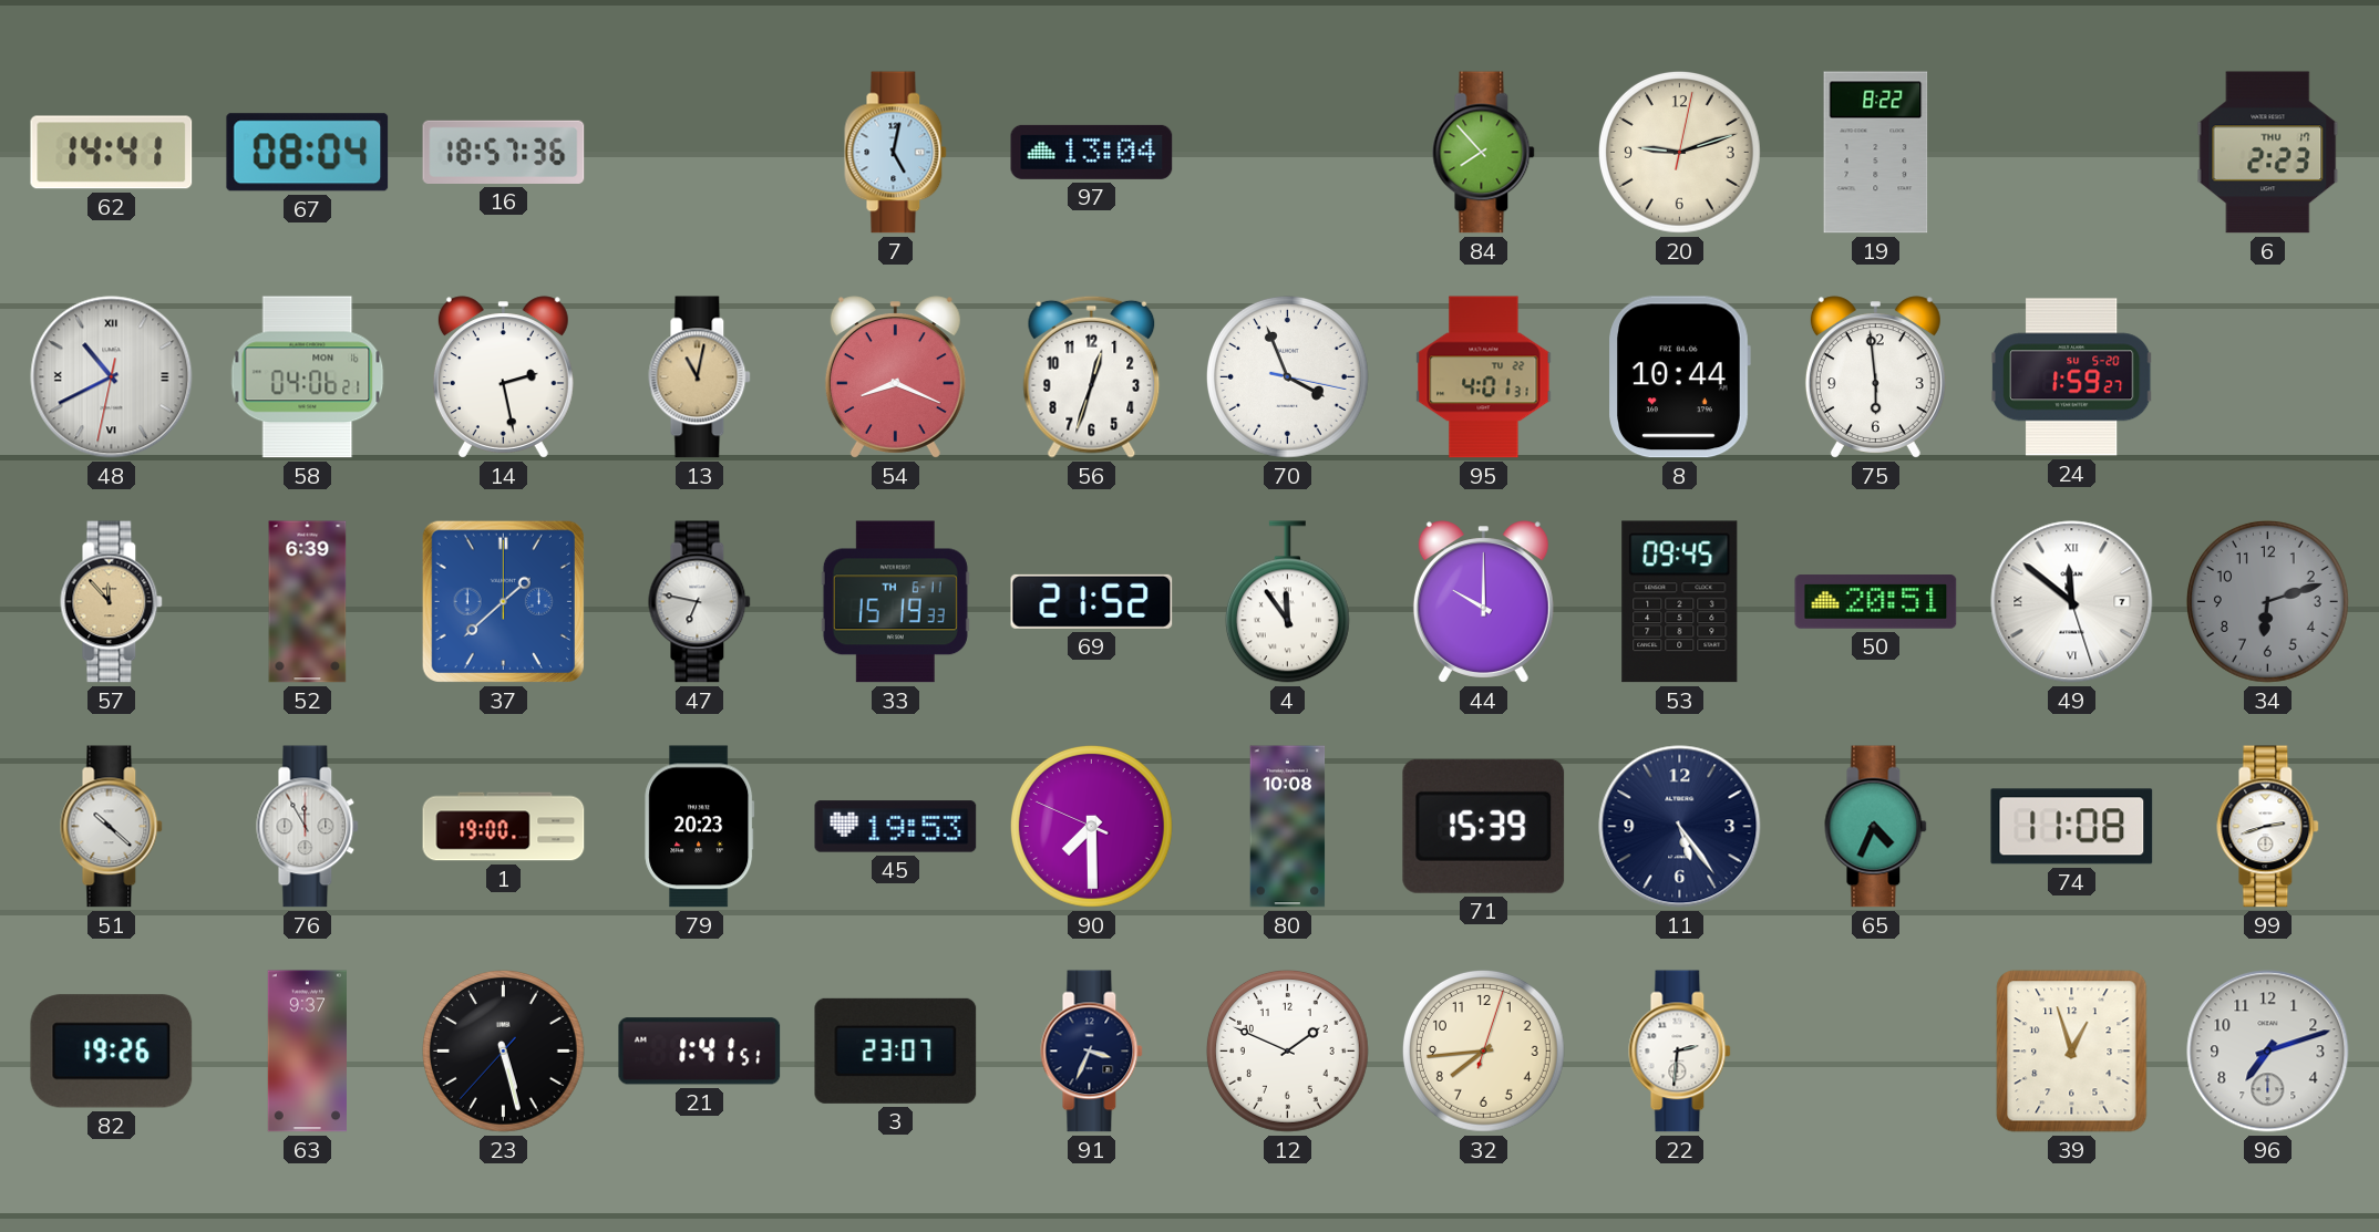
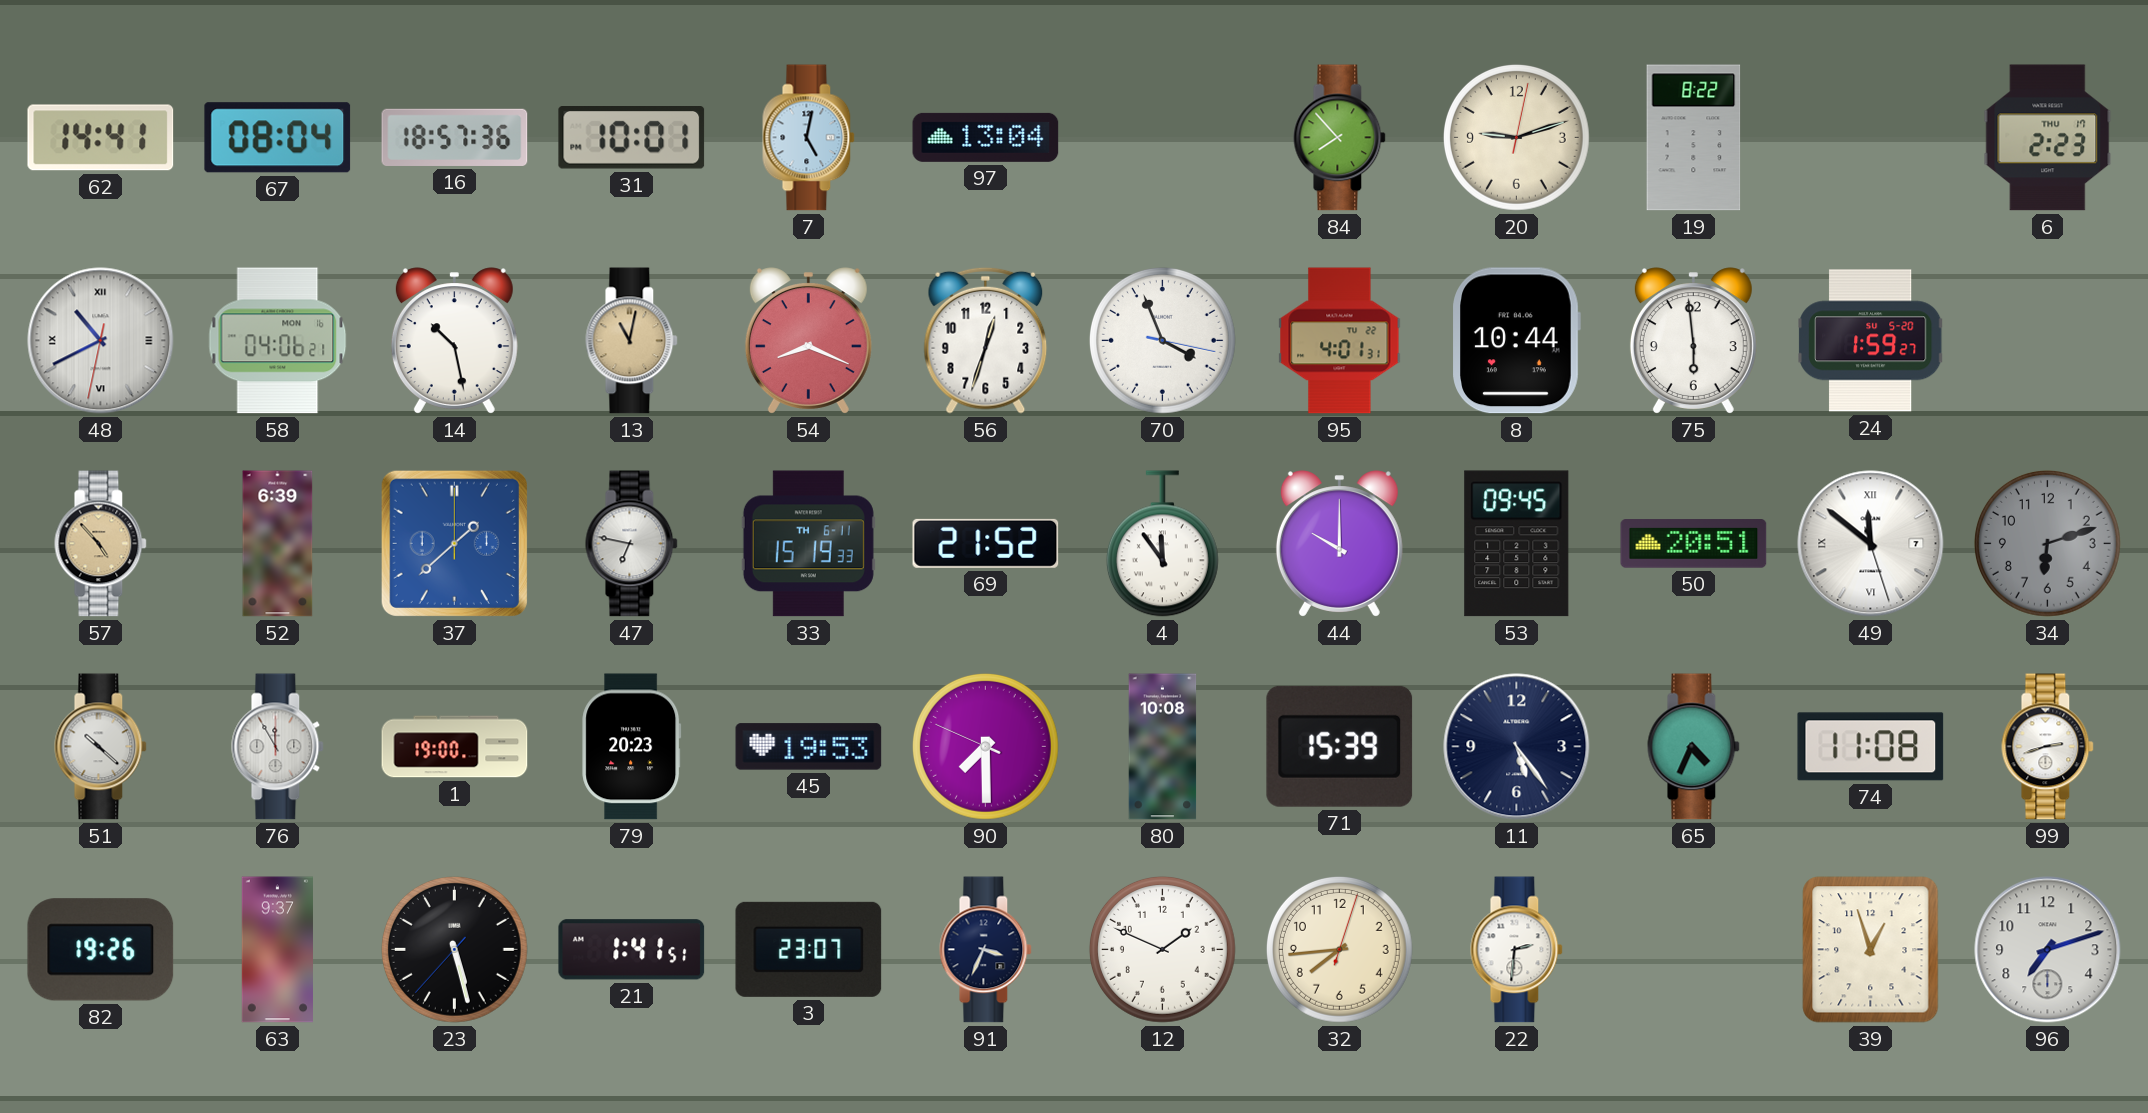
31: none -> 10:01 (632, 138)
14: 2:28 -> 10:28 (454, 341)
57: 11:53 -> 4:53 (101, 544)
